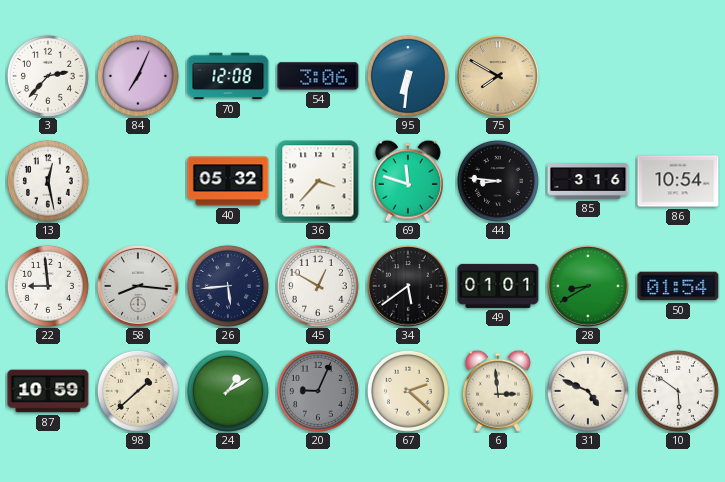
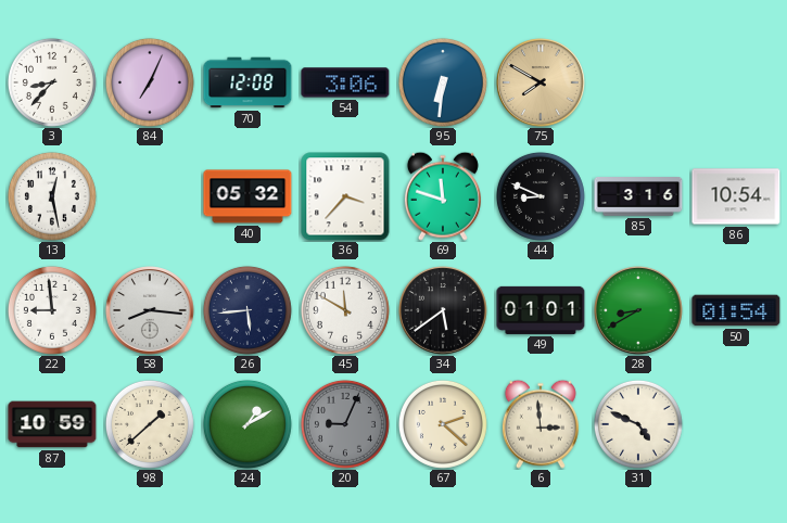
3: 2:37 -> 8:37 (52, 82)
44: 8:46 -> 8:49 (541, 196)
45: 12:50 -> 11:50 (345, 310)
10: 5:51 -> none (678, 391)
